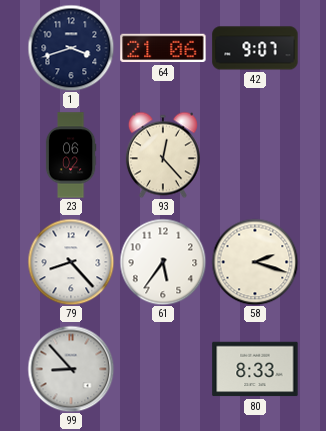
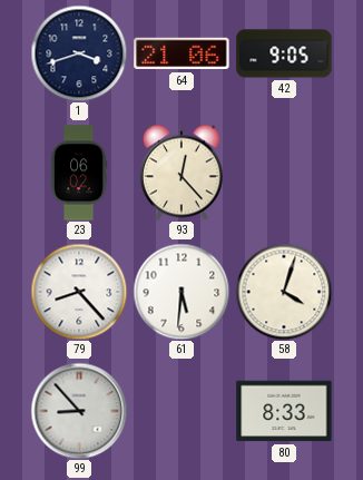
42: 9:07 -> 9:05 (284, 53)
61: 5:36 -> 5:31 (181, 292)
58: 2:18 -> 4:03 (284, 292)
